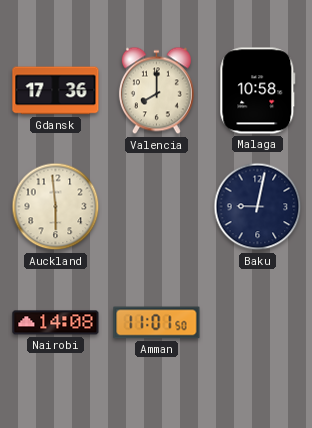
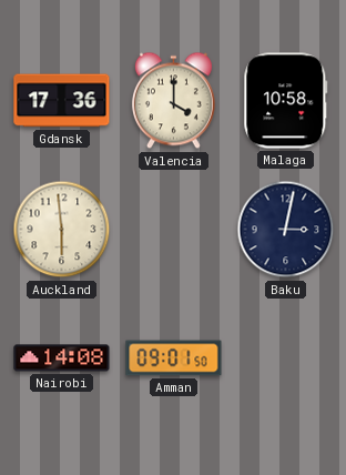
Valencia: 8:00 -> 4:00 (173, 101)
Baku: 9:02 -> 3:02 (286, 230)
Amman: 11:01 -> 09:01 (174, 358)
